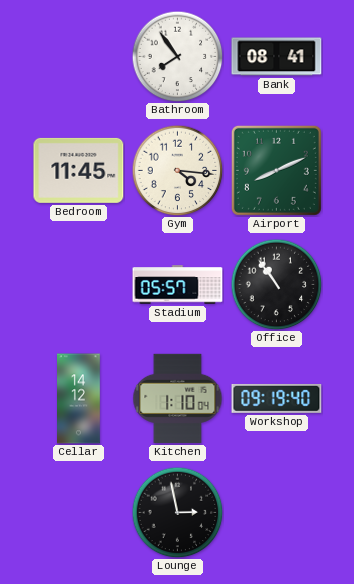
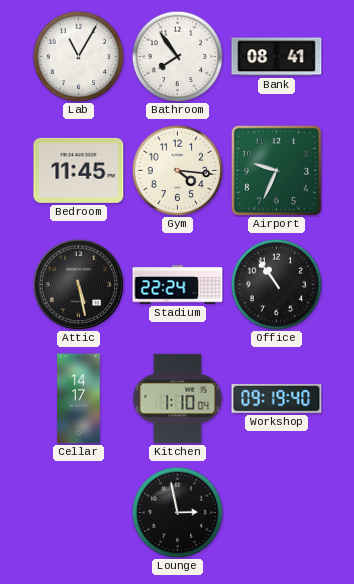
Lab: none -> 11:05 (78, 56)
Airport: 8:11 -> 9:34 (276, 170)
Attic: none -> 5:28 (78, 284)
Stadium: 05:57 -> 22:24 (178, 285)
Cellar: 14:12 -> 14:17 (79, 399)
